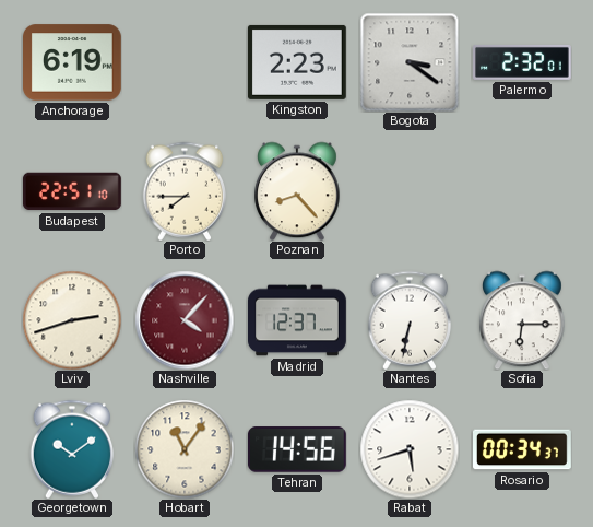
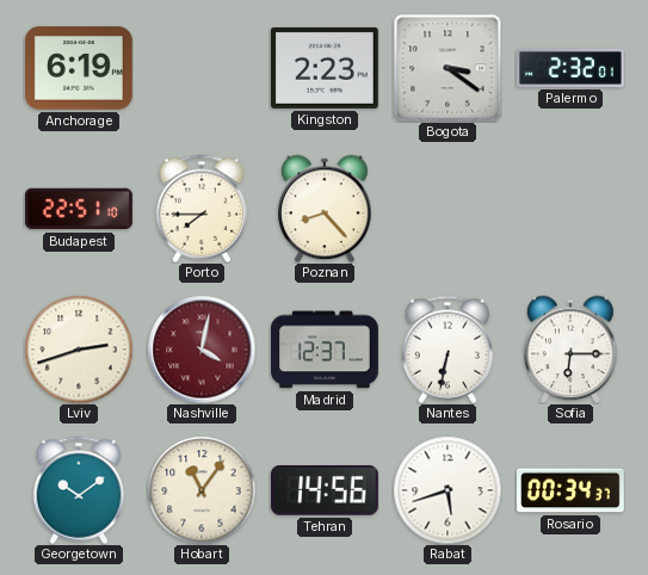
Nashville: 4:07 -> 4:02 (202, 350)
